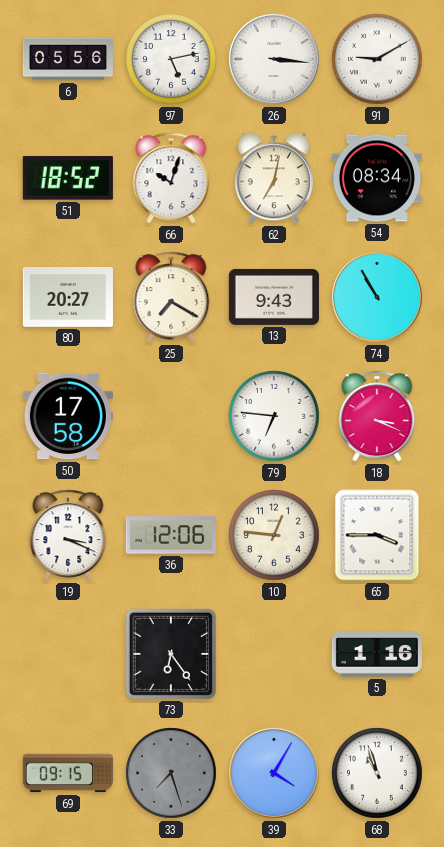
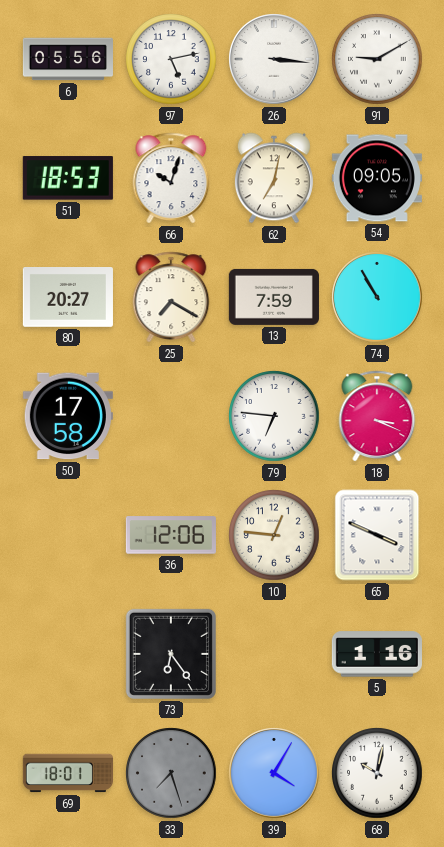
51: 18:52 -> 18:53 (68, 178)
54: 08:34 -> 09:05 (377, 178)
13: 9:43 -> 7:59 (274, 297)
19: 3:19 -> none (68, 535)
65: 3:45 -> 3:49 (377, 535)
69: 09:15 -> 18:01 (68, 773)
68: 10:57 -> 10:02 (377, 773)
